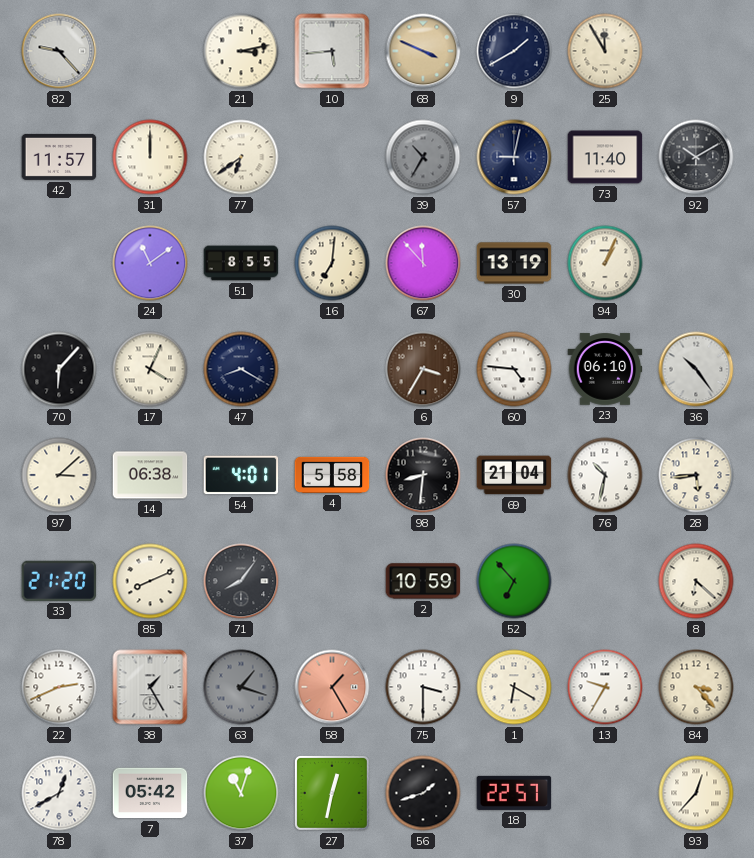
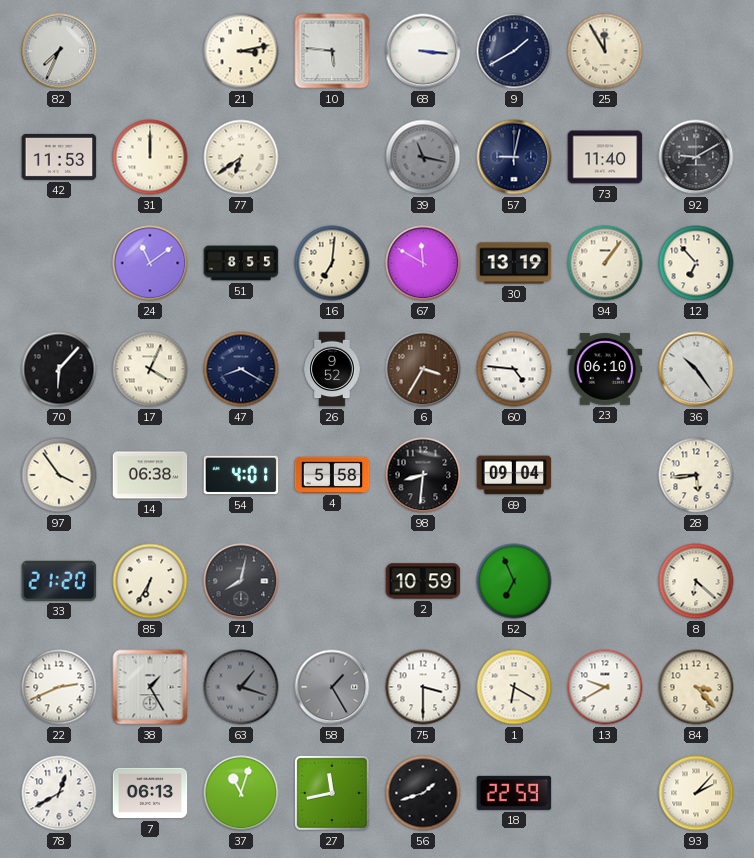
82: 9:23 -> 7:34 (59, 51)
10: 5:44 -> 5:46 (332, 51)
68: 3:49 -> 3:16 (423, 51)
68 dial: champagne -> white (423, 51)
42: 11:57 -> 11:53 (59, 157)
39: 10:35 -> 11:17 (423, 157)
92: 10:10 -> 9:10 (696, 157)
67: 11:53 -> 11:50 (423, 263)
94: 1:04 -> 1:06 (605, 263)
12: none -> 6:53 (696, 263)
26: none -> 9:52 (332, 369)
97: 3:08 -> 3:54 (59, 475)
69: 21:04 -> 09:04 (514, 475)
76: 10:32 -> none (605, 475)
85: 8:11 -> 6:35 (150, 581)
71: 8:06 -> 8:02 (241, 581)
52: 6:53 -> 6:56 (514, 581)
58 dial: salmon -> grey (332, 687)
13: 9:35 -> 9:40 (605, 687)
7: 05:42 -> 06:13 (150, 793)
27: 12:32 -> 11:43 (332, 793)
18: 22:57 -> 22:59 (514, 793)
93: 12:37 -> 2:07 (696, 793)
